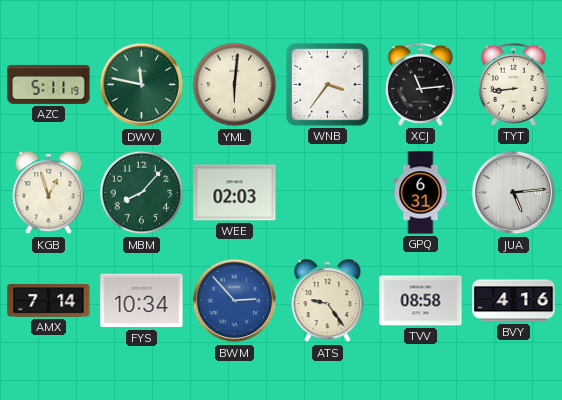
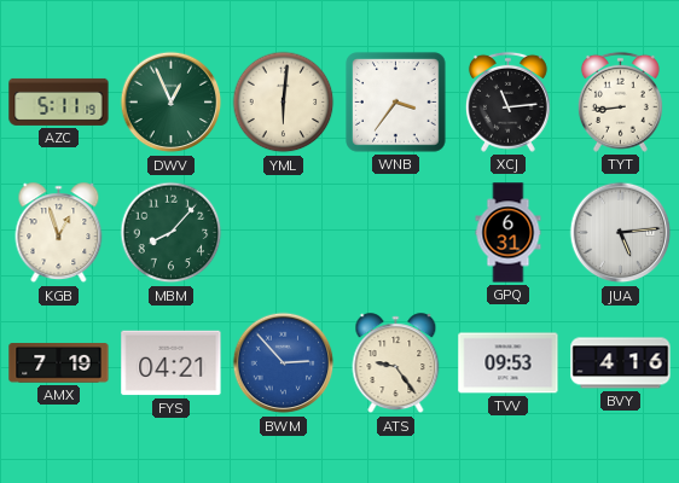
DWV: 11:47 -> 12:56 (172, 103)
WEE: 02:03 -> none (235, 193)
AMX: 7:14 -> 7:19 (59, 363)
FYS: 10:34 -> 04:21 (172, 363)
TVV: 08:58 -> 09:53 (509, 363)
